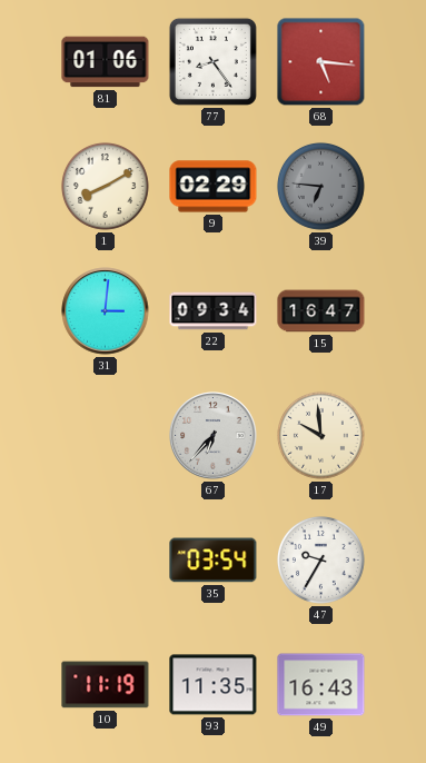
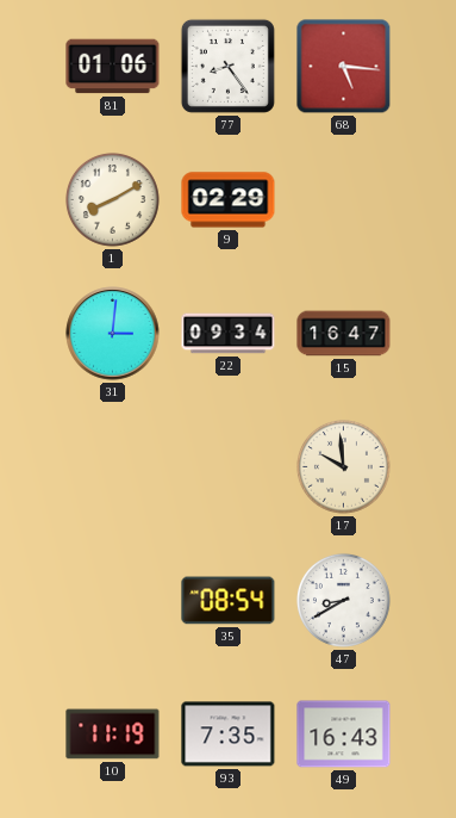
39: 6:46 -> none (320, 186)
67: 6:37 -> none (214, 436)
35: 03:54 -> 08:54 (229, 601)
47: 9:35 -> 8:40 (343, 600)
93: 11:35 -> 7:35 (229, 735)
